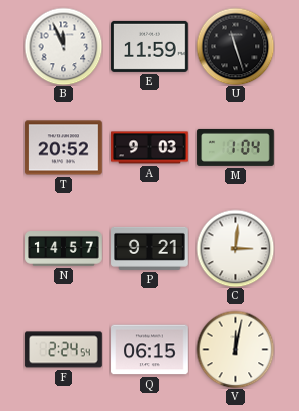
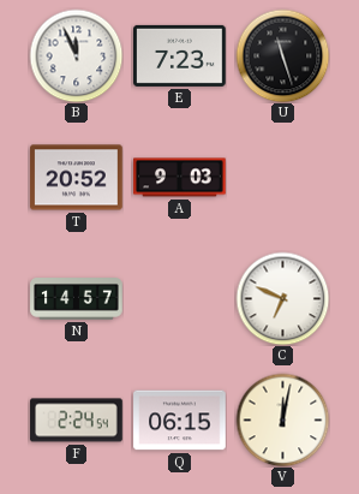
E: 11:59 -> 7:23 (180, 55)
M: 1:04 -> none (236, 147)
P: 9:21 -> none (150, 248)
C: 3:01 -> 6:49 (282, 298)
